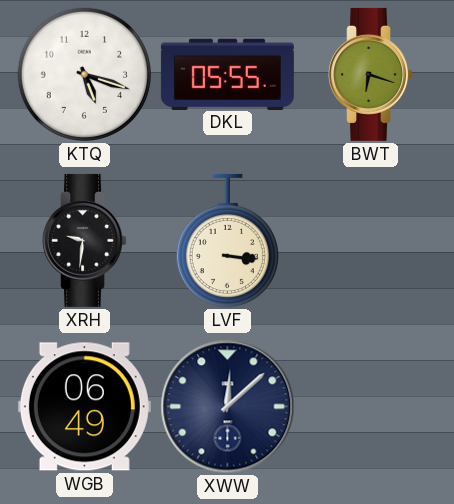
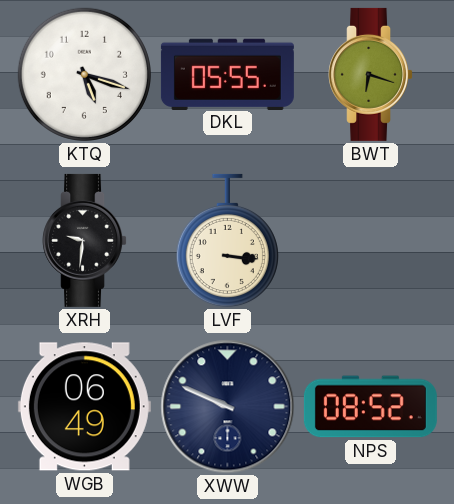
XWW: 12:08 -> 9:49 (228, 407)
NPS: none -> 08:52 (370, 407)
